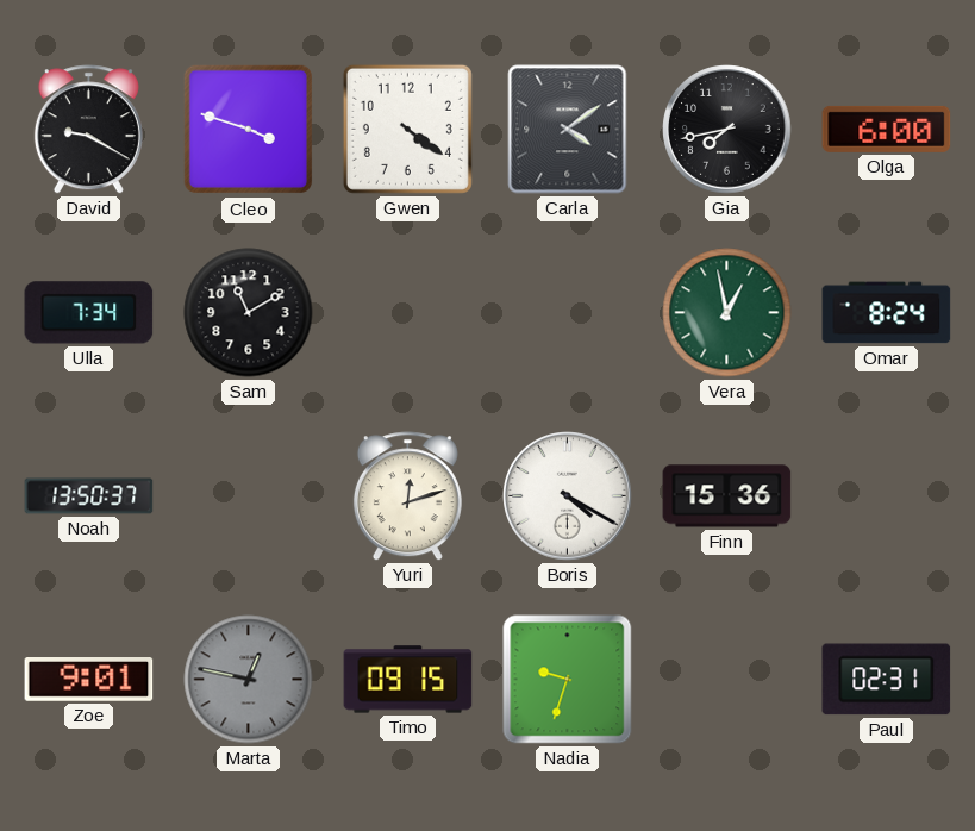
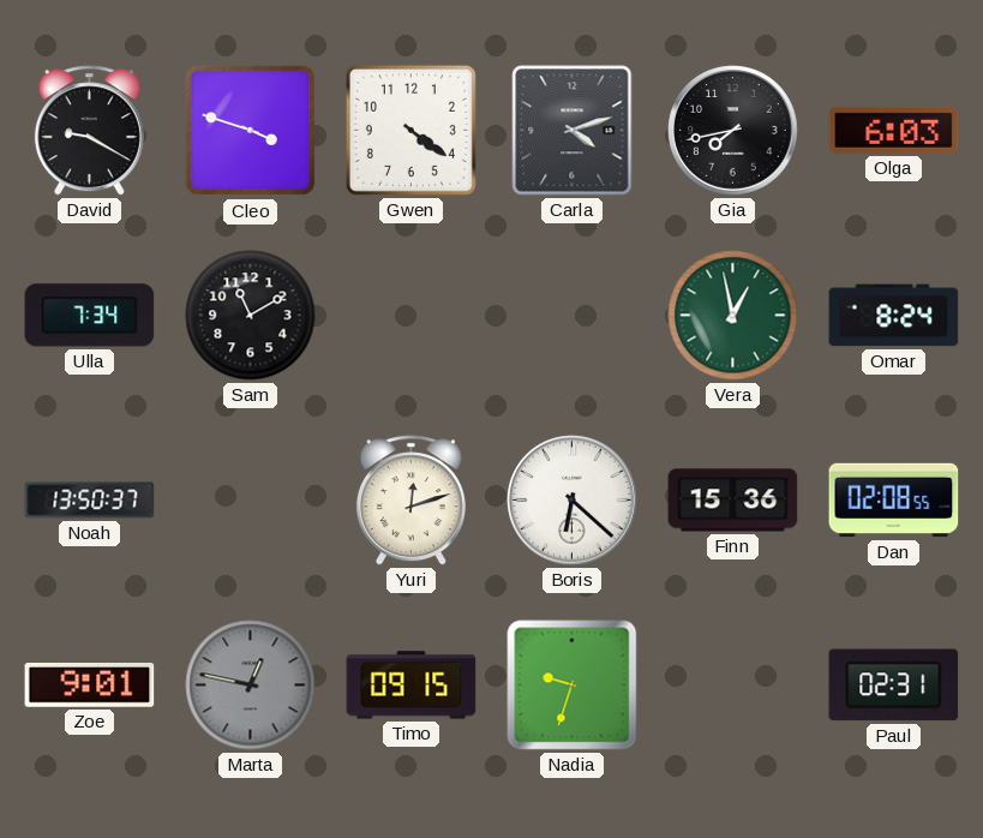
Carla: 4:09 -> 4:12 (573, 131)
Olga: 6:00 -> 6:03 (894, 130)
Boris: 4:20 -> 6:22 (573, 501)
Dan: none -> 02:08 (894, 501)
